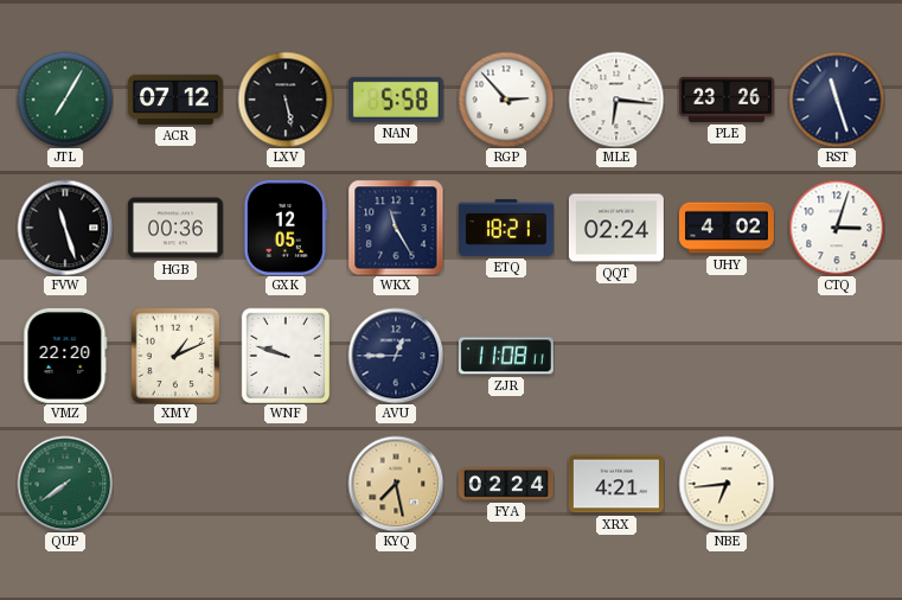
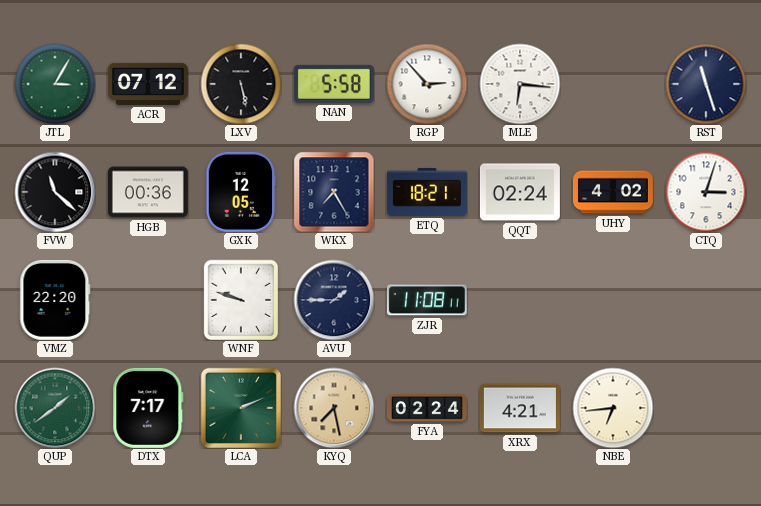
JTL: 7:05 -> 3:05 (55, 84)
PLE: 23:26 -> none (727, 100)
FVW: 11:27 -> 11:22 (55, 192)
WKX: 11:25 -> 7:25 (334, 192)
XMY: 1:11 -> none (175, 356)
AVU: 12:45 -> 1:45 (334, 300)
QUP: 7:39 -> 1:39 (55, 408)
DTX: none -> 7:17 (148, 408)
LCA: none -> 2:11 (240, 407)
